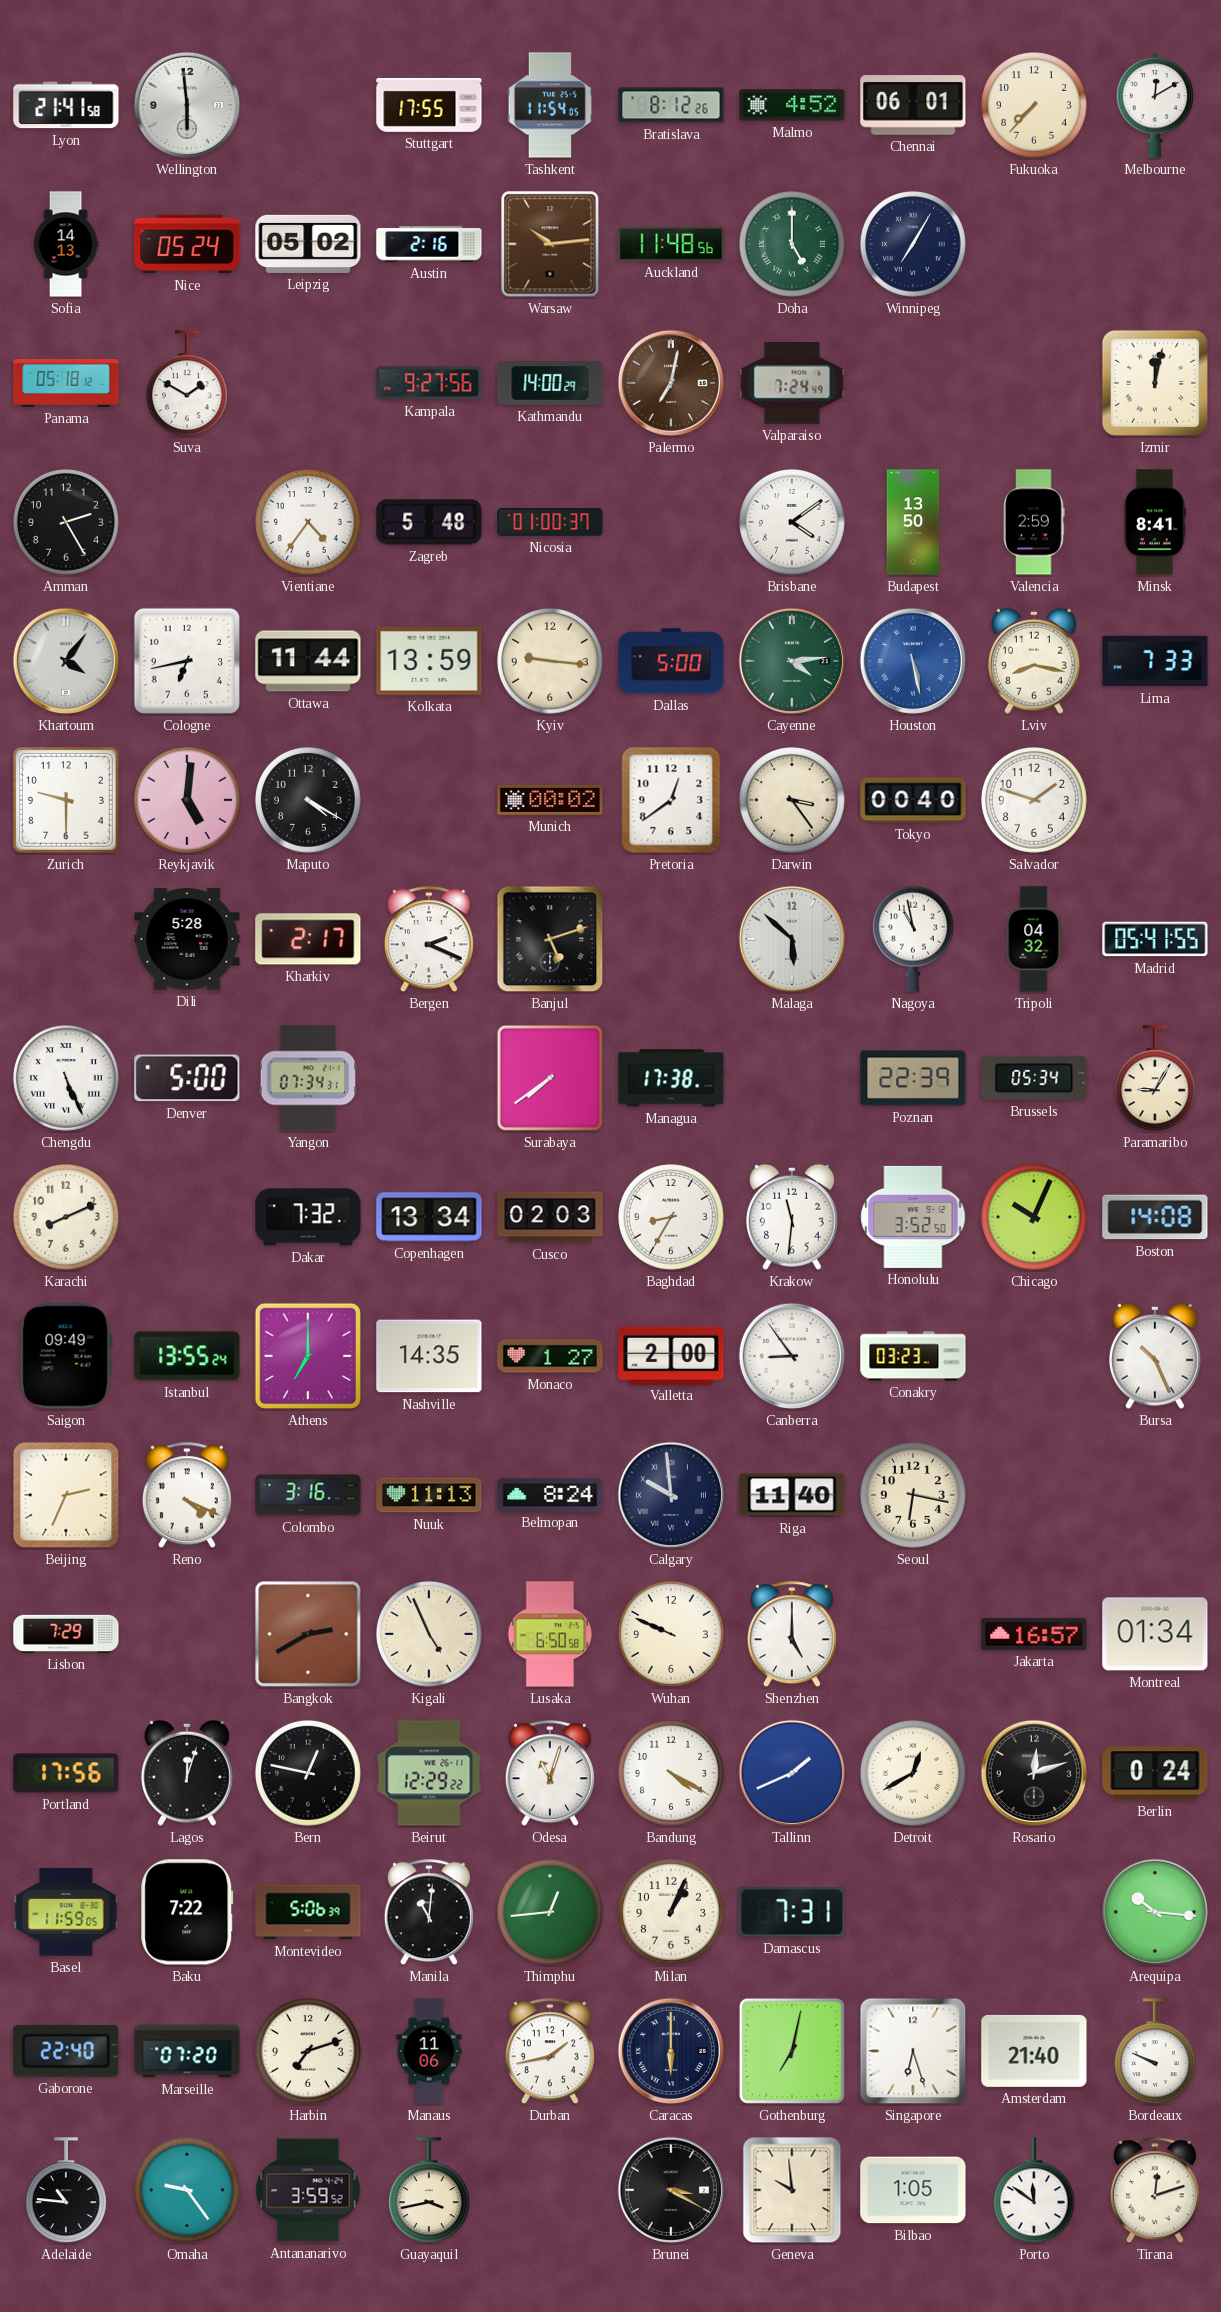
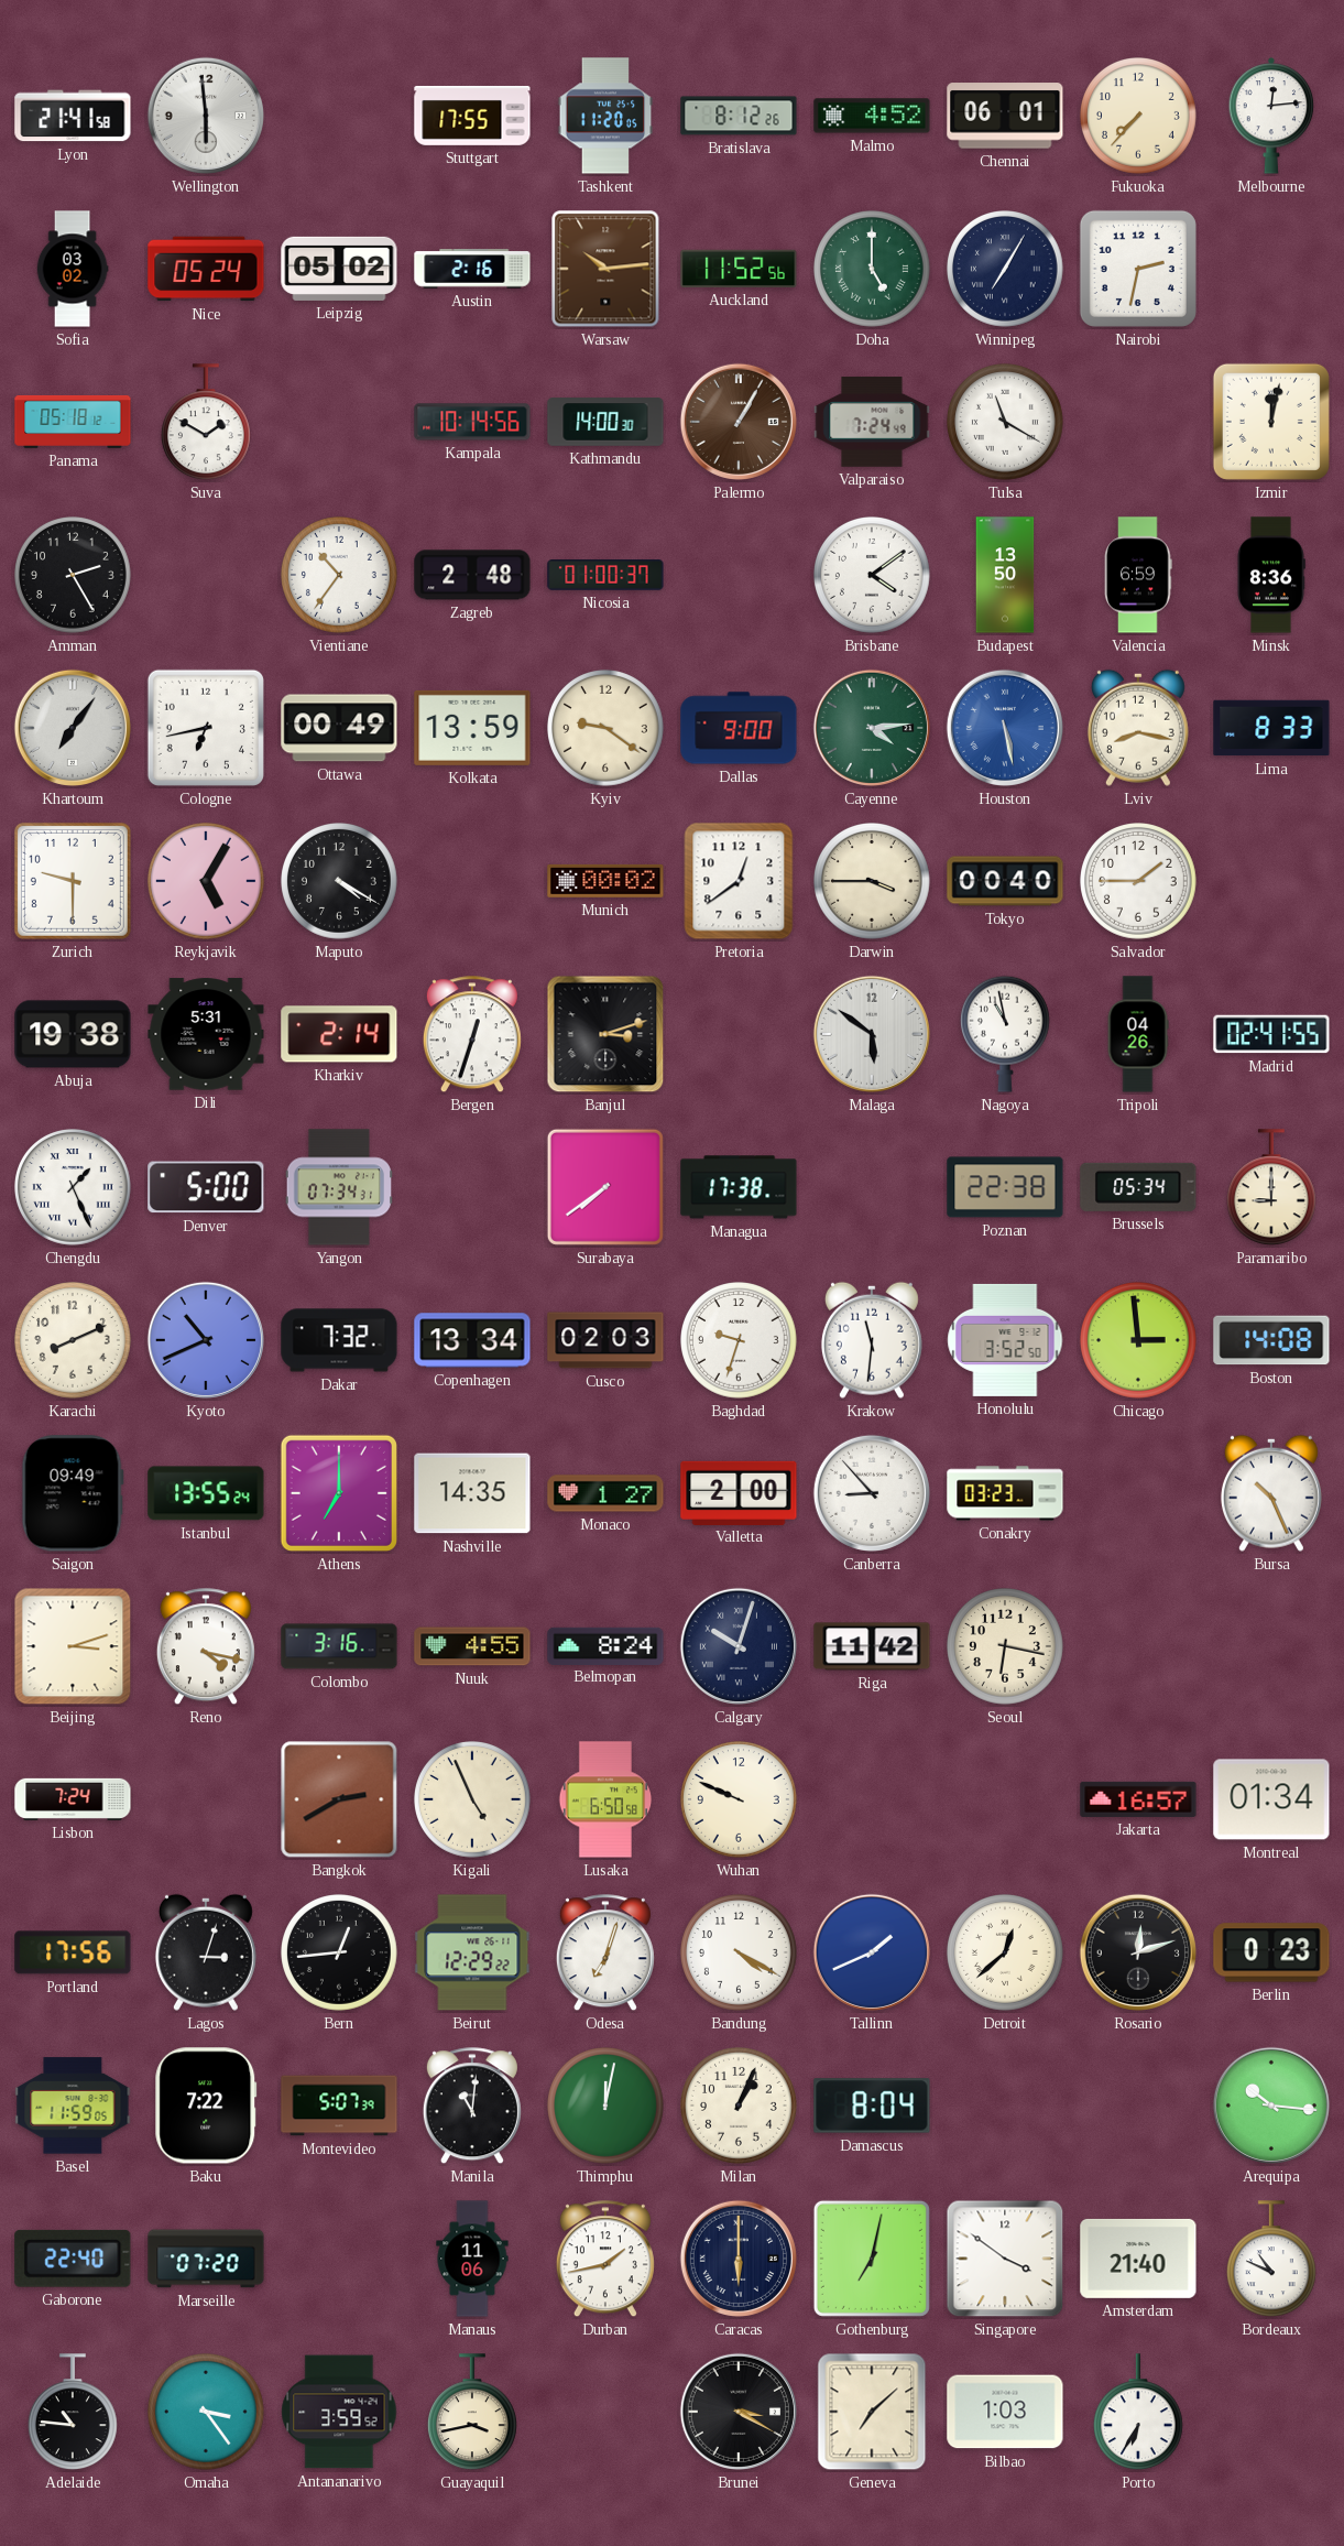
Tashkent: 11:54 -> 11:20 (605, 116)
Melbourne: 12:10 -> 12:14 (1271, 116)
Sofia: 14:13 -> 03:02 (73, 269)
Auckland: 11:48 -> 11:52 (739, 269)
Nairobi: none -> 2:32 (1138, 269)
Kampala: 9:27 -> 10:14 (472, 422)
Kathmandu: 14:00:29 -> 14:00:30 (605, 422)
Palermo: 7:02 -> 1:05 (739, 422)
Tulsa: none -> 11:20 (1006, 423)
Vientiane: 4:36 -> 10:36 (340, 576)
Zagreb: 5:48 -> 2:48 (472, 575)
Valencia: 2:59 -> 6:59 (1138, 575)
Minsk: 8:41 -> 8:36 (1271, 575)
Khartoum: 4:06 -> 7:06 (73, 728)
Ottawa: 11:44 -> 00:49 (339, 728)
Kyiv: 9:16 -> 9:21 (607, 729)
Dallas: 5:00 -> 9:00 (739, 728)
Lima: 7:33 -> 8:33 (1271, 728)
Reykjavik: 5:01 -> 5:05 (207, 882)
Darwin: 3:24 -> 3:45 (873, 882)
Salvador: 1:48 -> 1:45 (1139, 882)
Abuja: none -> 19:38 (73, 1034)
Dili: 5:28 -> 5:31 (206, 1034)
Kharkiv: 2:17 -> 2:14 (339, 1034)
Bergen: 2:19 -> 12:33 (472, 1035)
Banjul: 5:12 -> 3:12 (605, 1034)
Malaga: 5:52 -> 5:51 (872, 1034)
Tripoli: 04:32 -> 04:26 (1138, 1034)
Madrid: 05:41 -> 02:41 (1271, 1034)
Chengdu: 5:26 -> 1:26 (74, 1188)
Poznan: 22:39 -> 22:38 (1005, 1187)
Paramaribo: 9:05 -> 9:00 (1271, 1188)
Kyoto: none -> 10:41 (206, 1340)
Baghdad: 8:35 -> 9:33 (740, 1341)
Chicago: 10:04 -> 2:59 (1139, 1341)
Canberra: 8:54 -> 8:53 (872, 1493)
Beijing: 2:34 -> 3:12 (73, 1646)
Reno: 4:19 -> 4:17 (206, 1647)
Nuuk: 11:13 -> 4:55 (472, 1646)
Calgary: 9:59 -> 10:03 (739, 1646)
Riga: 11:40 -> 11:42 (872, 1646)
Lisbon: 7:29 -> 7:24 (73, 1799)
Shenzhen: 5:00 -> none (792, 1635)
Lagos: 12:03 -> 3:03 (206, 1952)
Bern: 12:47 -> 12:44 (340, 1954)
Odesa: 11:03 -> 7:03 (605, 1954)
Detroit: 12:40 -> 12:38 (1006, 1954)
Berlin: 0:24 -> 0:23 (1271, 1952)
Montevideo: 5:06 -> 5:07 (339, 2106)
Thimphu: 12:44 -> 12:02 (607, 2107)
Damascus: 7:31 -> 8:04 (872, 2106)
Harbin: 7:12 -> none (309, 2052)
Singapore: 6:27 -> 3:51 (1005, 2259)
Bordeaux: 9:49 -> 10:49 (1271, 2260)
Omaha: 9:24 -> 3:24 (207, 2413)
Geneva: 9:59 -> 7:08 (872, 2412)
Bilbao: 1:05 -> 1:03 (1005, 2412)
Porto: 11:51 -> 6:35 (1138, 2413)
Tirana: 12:12 -> none (1155, 2191)
